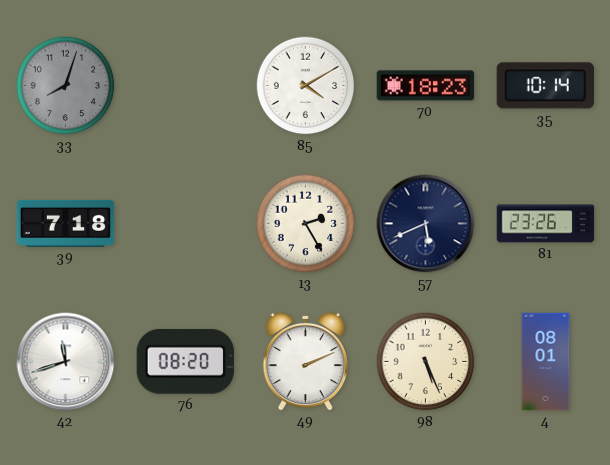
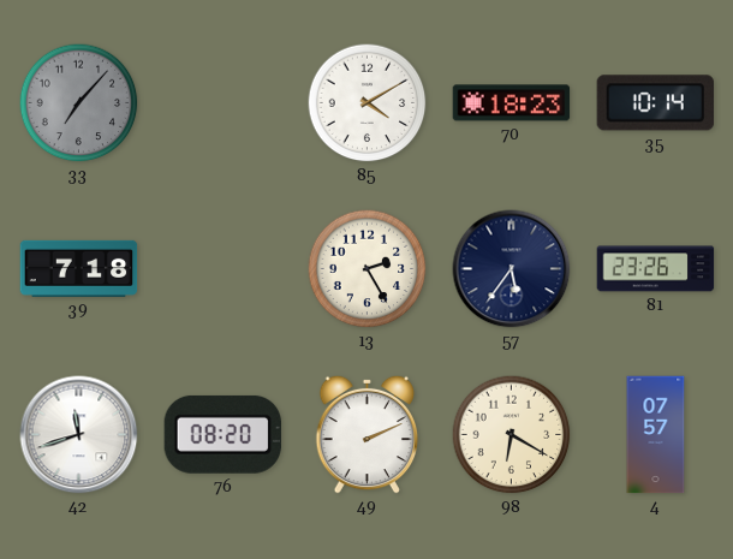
33: 8:03 -> 7:07 (79, 103)
57: 5:41 -> 5:36 (512, 269)
98: 5:26 -> 6:20 (512, 435)
4: 08:01 -> 07:57 (656, 435)
